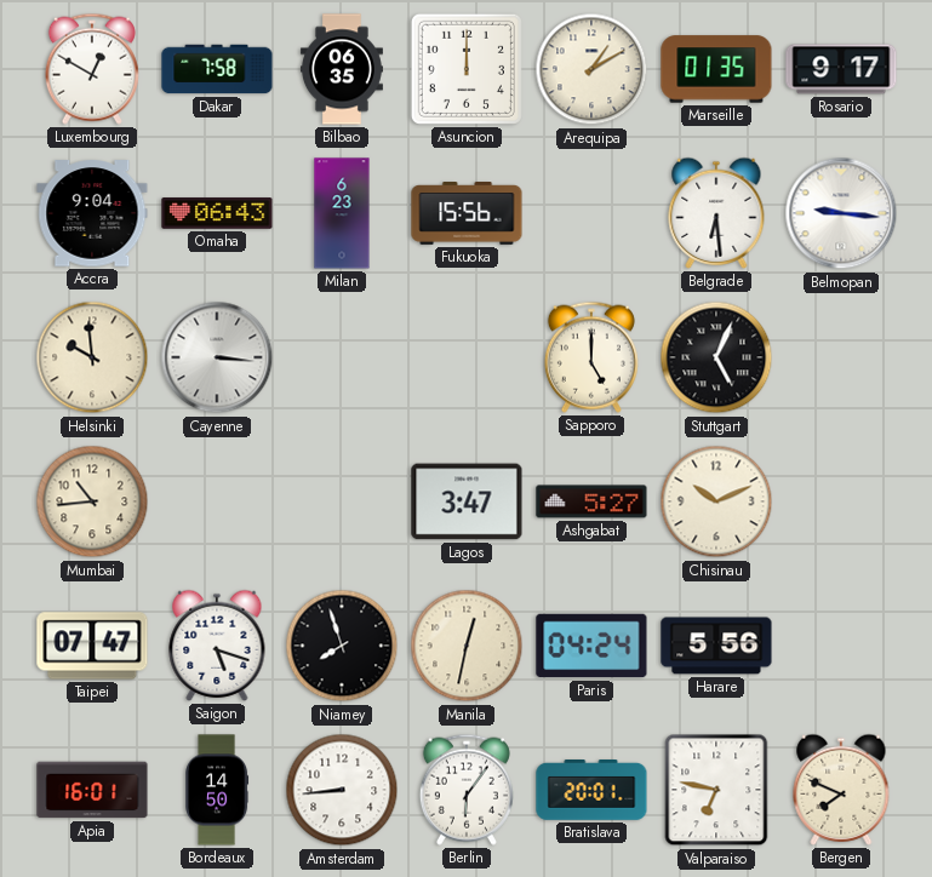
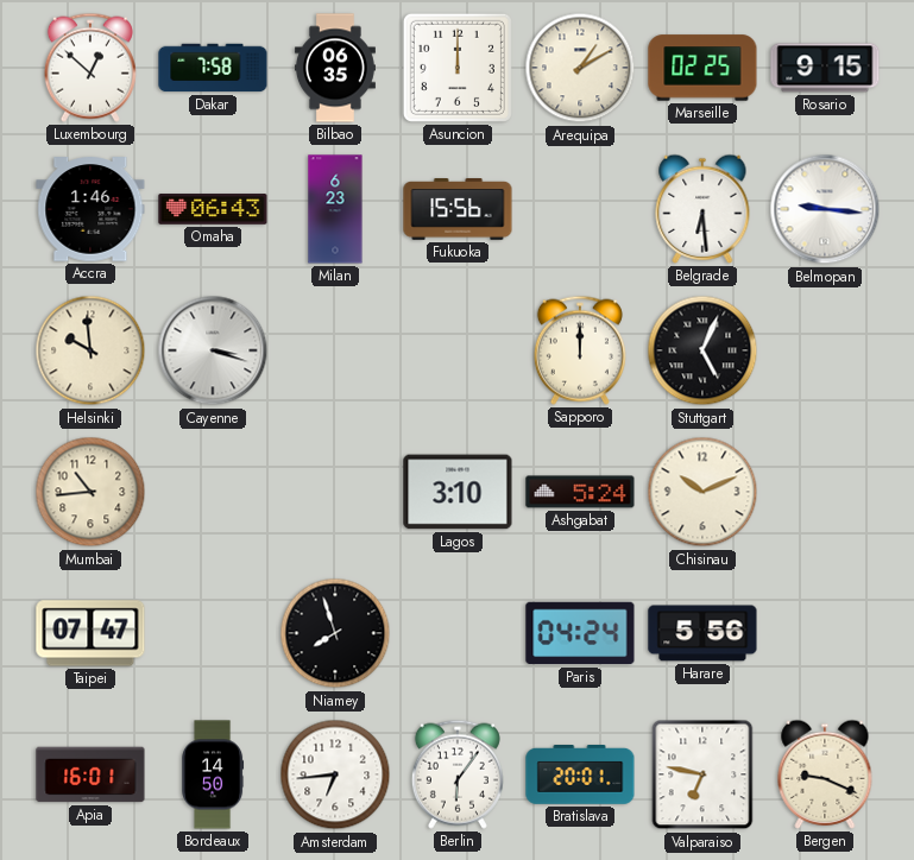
Luxembourg: 12:50 -> 12:52 (90, 68)
Marseille: 01:35 -> 02:25 (702, 68)
Rosario: 9:17 -> 9:15 (825, 68)
Accra: 9:04 -> 1:46 (90, 209)
Cayenne: 3:16 -> 3:18 (213, 350)
Sapporo: 5:00 -> 12:00 (580, 350)
Lagos: 3:47 -> 3:10 (458, 492)
Ashgabat: 5:27 -> 5:24 (580, 492)
Saigon: 5:18 -> none (217, 646)
Manila: 12:32 -> none (467, 646)
Amsterdam: 8:44 -> 6:44 (335, 774)
Bergen: 7:49 -> 9:19 (825, 774)
